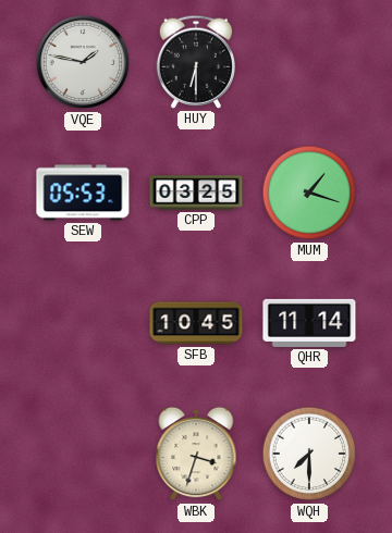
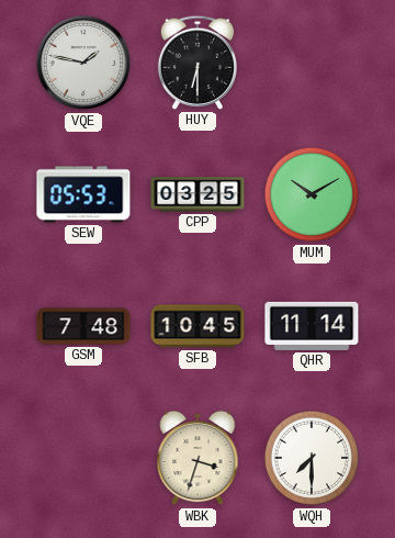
MUM: 1:18 -> 10:10 (312, 194)
GSM: none -> 7:48 (83, 326)
